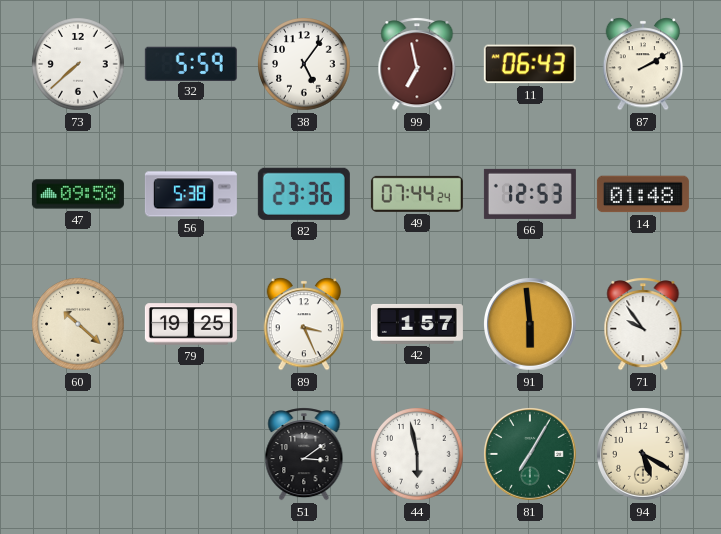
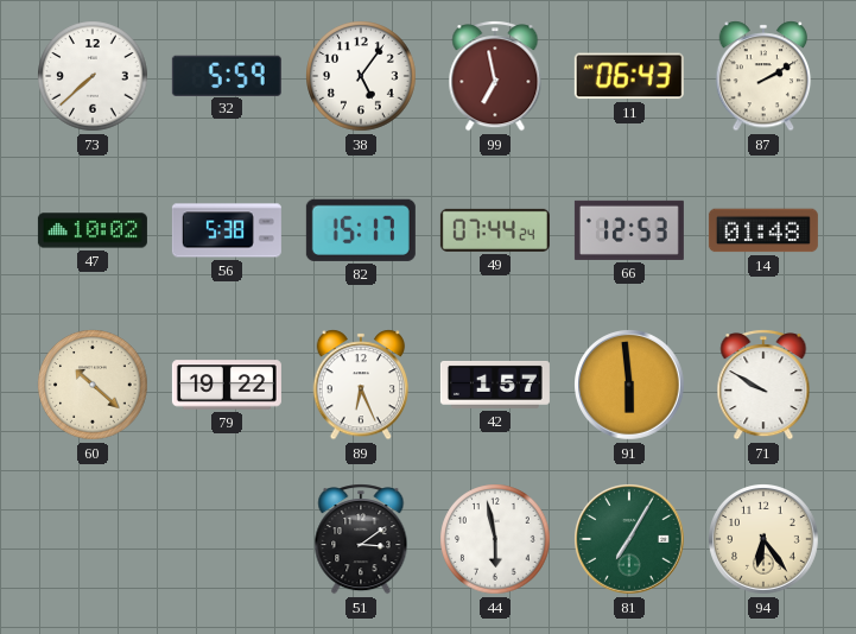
47: 09:58 -> 10:02 (93, 230)
82: 23:36 -> 15:17 (361, 230)
79: 19:25 -> 19:22 (227, 385)
89: 3:26 -> 6:26 (361, 385)
71: 9:54 -> 9:50 (763, 385)
94: 5:20 -> 6:24 (765, 540)
